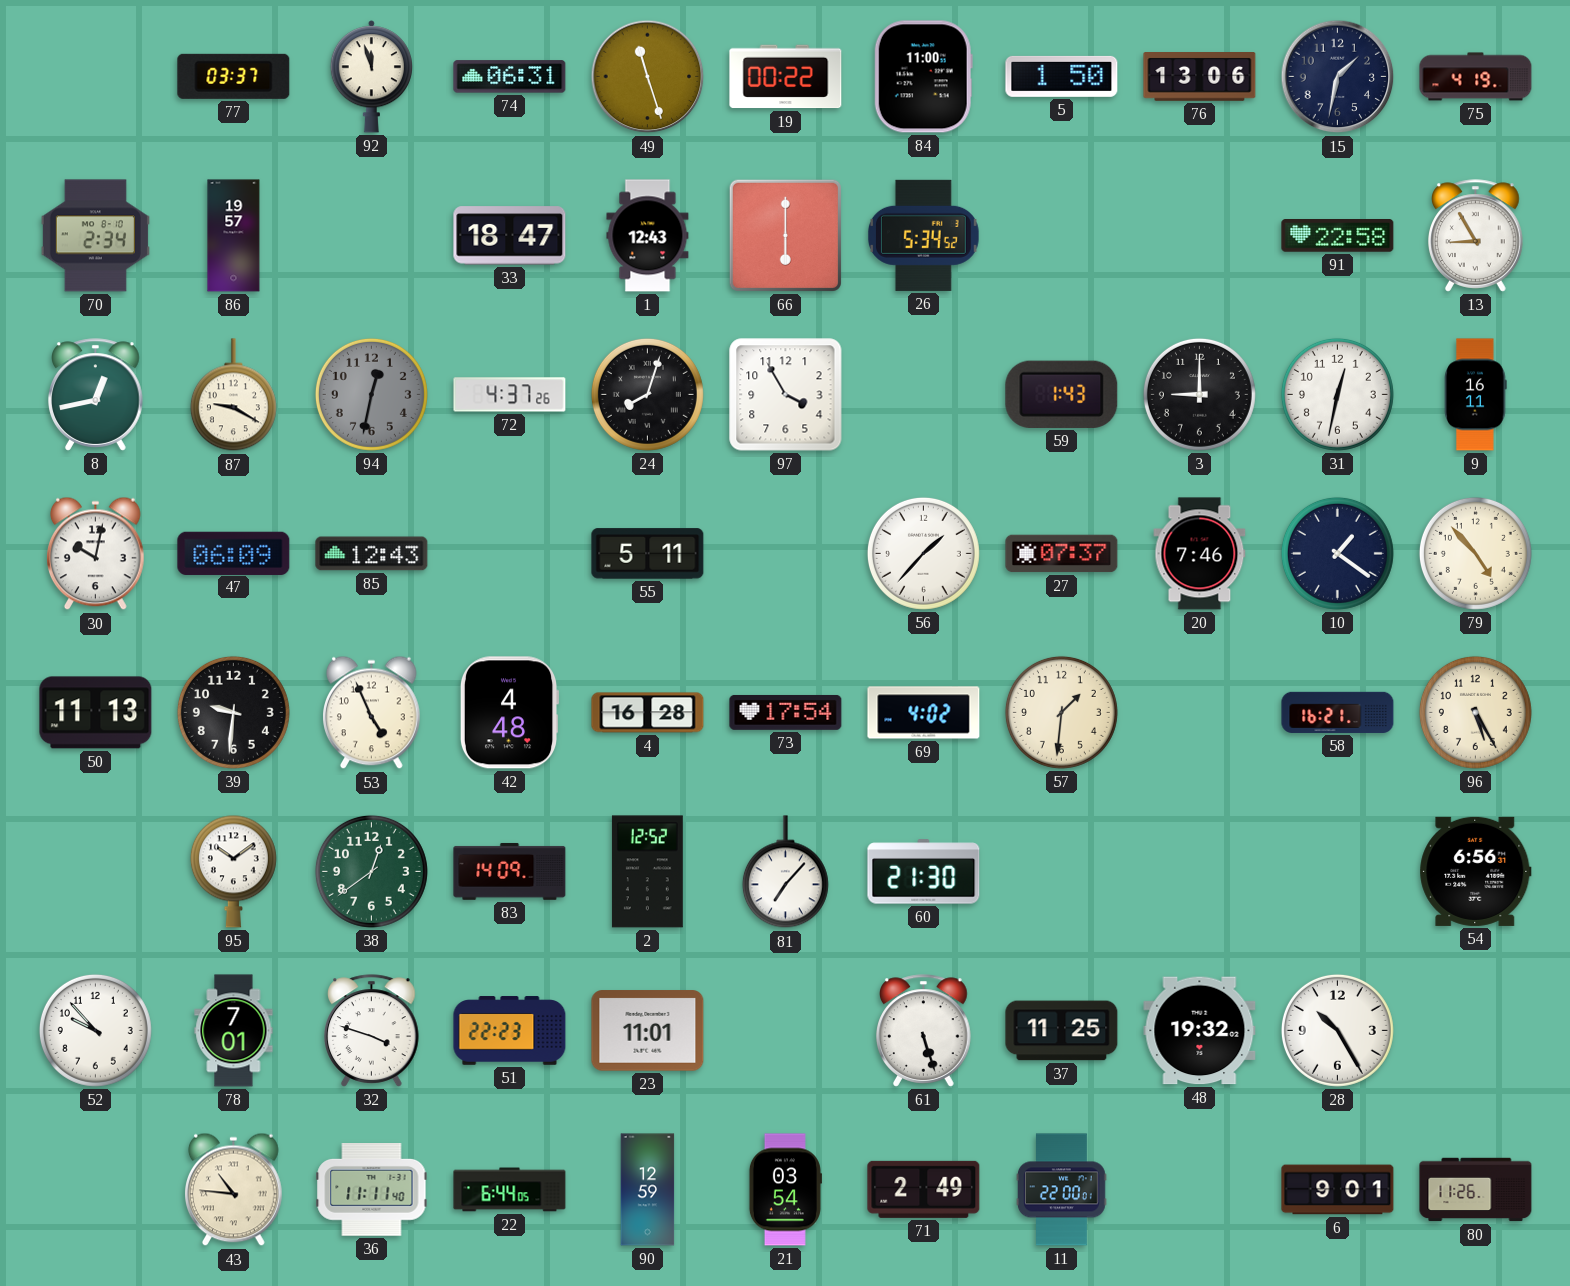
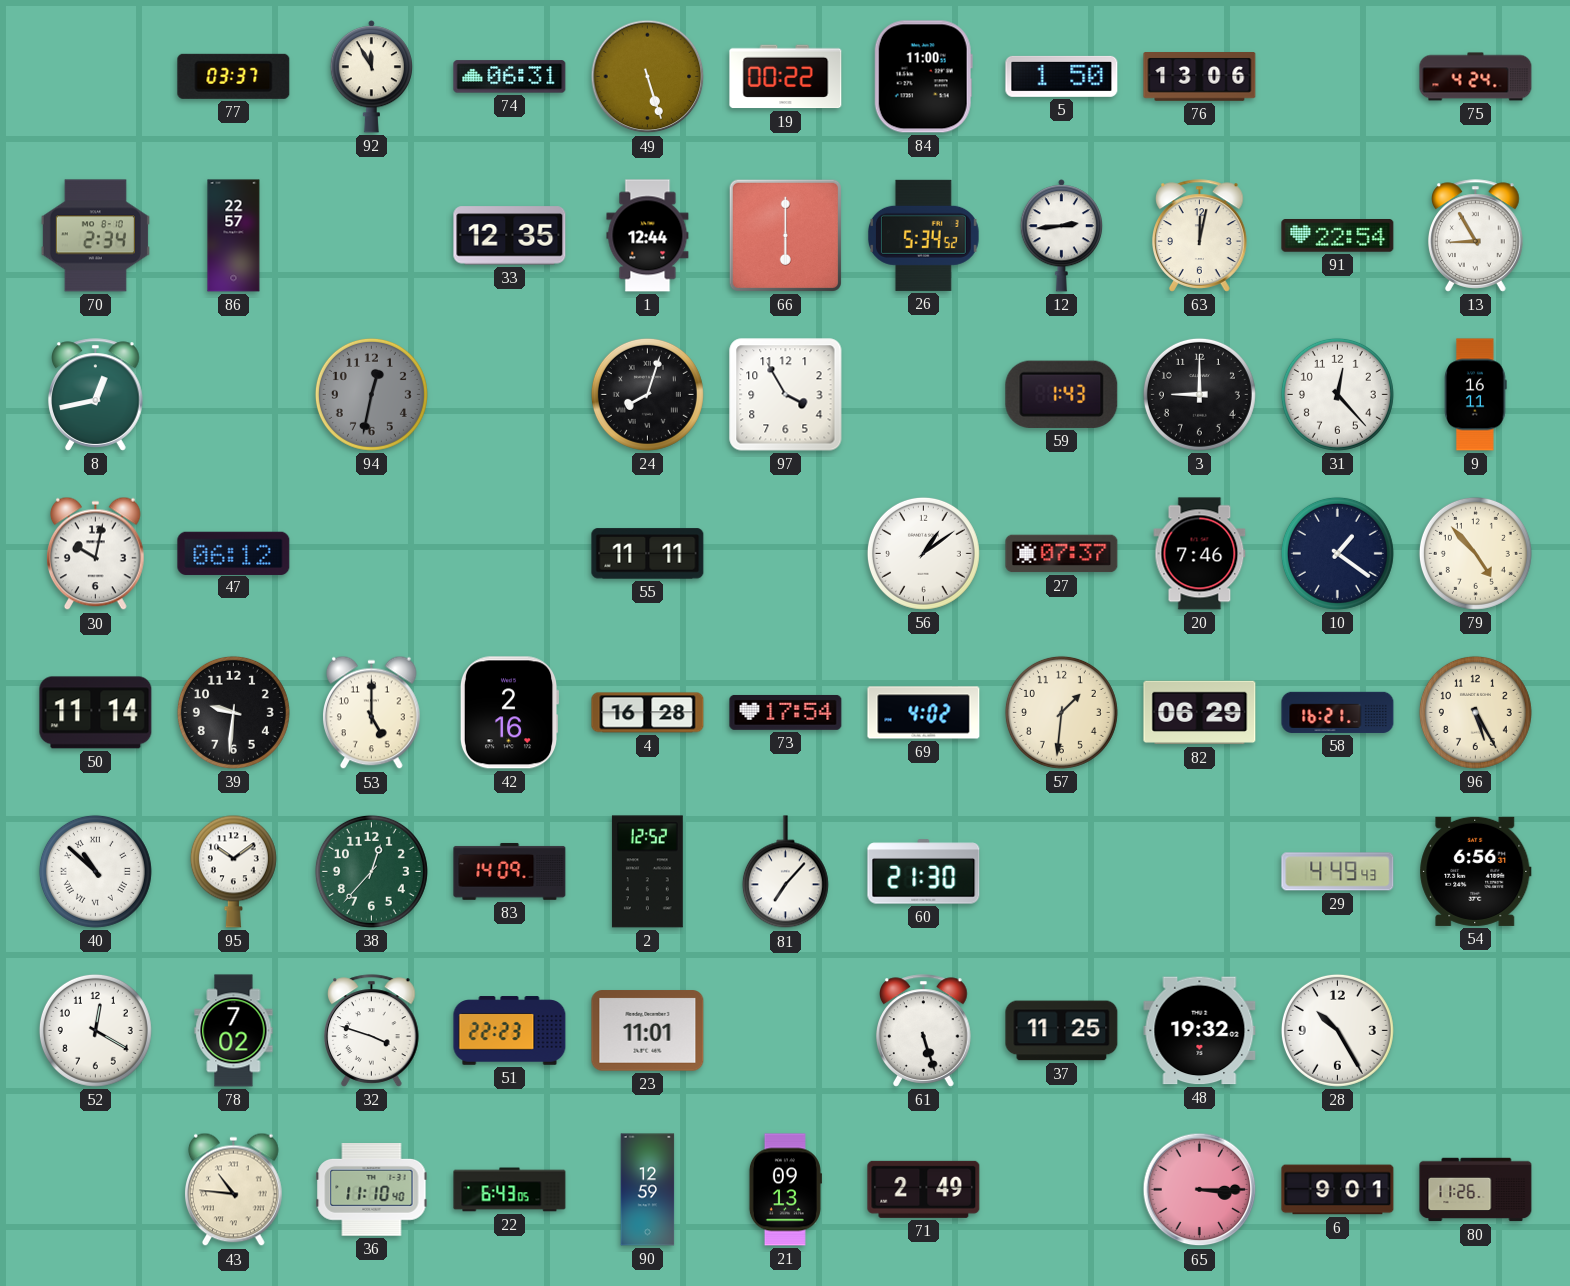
92: 11:57 -> 11:55 (371, 77)
49: 11:27 -> 5:27 (648, 77)
15: 1:32 -> none (1338, 77)
75: 4:19 -> 4:24 (1476, 77)
86: 19:57 -> 22:57 (234, 236)
33: 18:47 -> 12:35 (510, 236)
1: 12:43 -> 12:44 (648, 236)
12: none -> 2:44 (1061, 236)
63: none -> 12:02 (1200, 236)
91: 22:58 -> 22:54 (1338, 236)
87: 9:20 -> none (233, 395)
72: 4:37 -> none (510, 395)
31: 12:32 -> 12:23 (1337, 394)
47: 06:09 -> 06:12 (234, 553)
85: 12:43 -> none (372, 554)
55: 5:11 -> 11:11 (648, 554)
56: 1:37 -> 1:09 (923, 553)
50: 11:13 -> 11:14 (96, 713)
53: 4:56 -> 5:00 (372, 713)
42: 4:48 -> 2:16 (509, 713)
82: none -> 06:29 (1200, 713)
40: none -> 10:52 (95, 871)
38: 12:39 -> 12:37 (371, 871)
29: none -> 4:49 (1338, 872)
52: 9:53 -> 12:20 (95, 1030)
78: 7:01 -> 7:02 (234, 1031)
36: 11:11 -> 11:10 (372, 1190)
22: 6:44 -> 6:43 (510, 1190)
21: 03:54 -> 09:13 (785, 1190)
11: 22:00 -> none (1061, 1190)
65: none -> 3:15 (1200, 1190)
